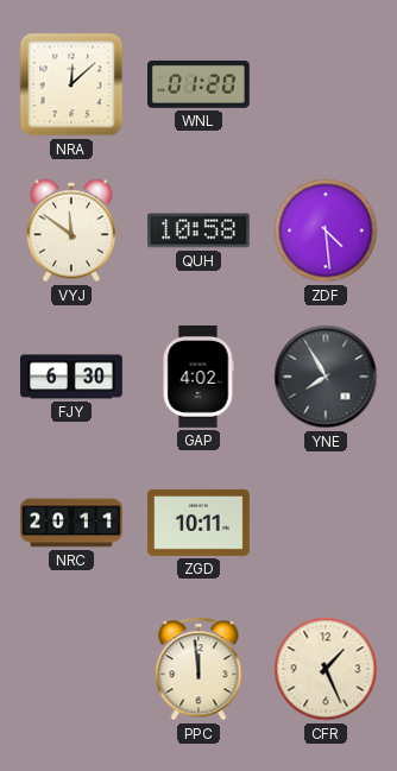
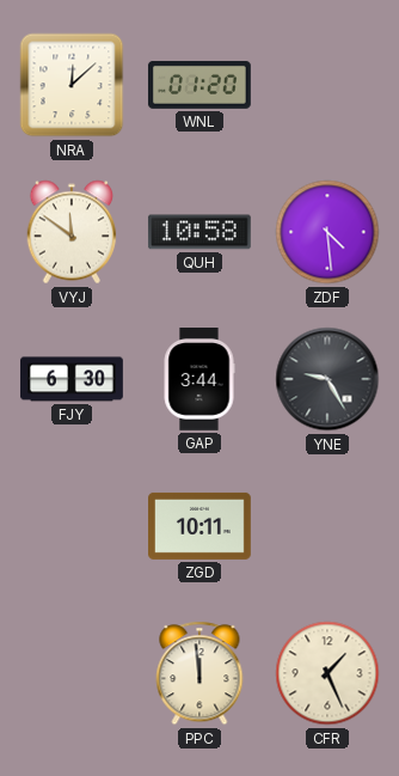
GAP: 4:02 -> 3:44 (199, 380)
YNE: 7:55 -> 9:25 (327, 379)
NRC: 20:11 -> none (71, 523)
